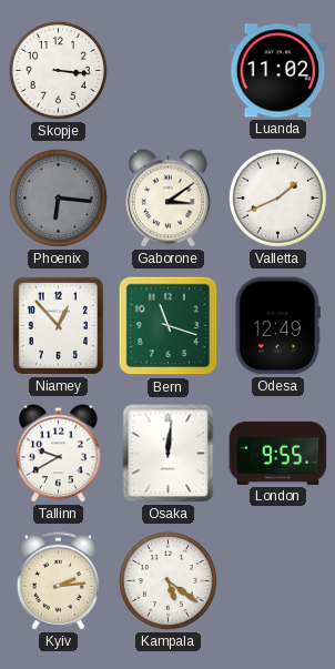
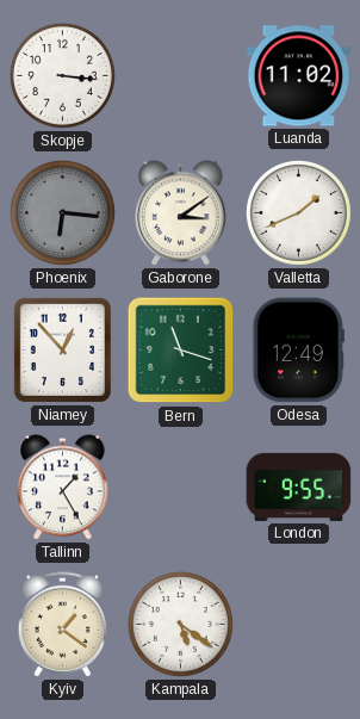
Tallinn: 9:40 -> 1:25 (63, 488)
Osaka: 12:01 -> none (169, 454)
Kyiv: 2:14 -> 1:21 (63, 625)
